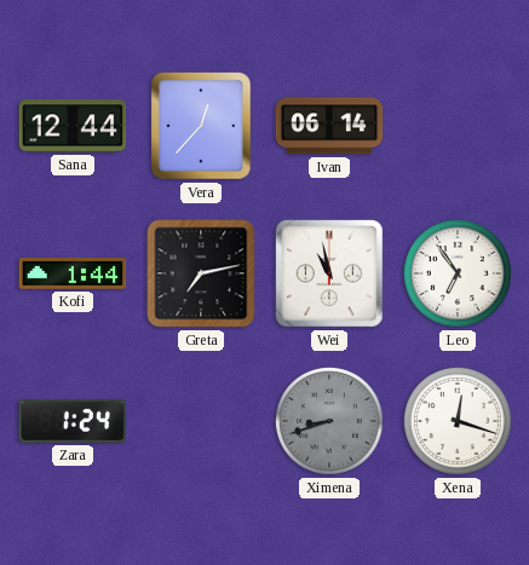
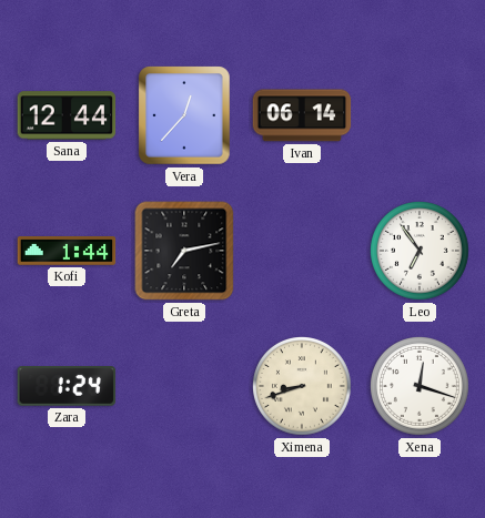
Wei: 10:58 -> none (329, 273)
Ximena dial: grey -> cream (303, 387)
